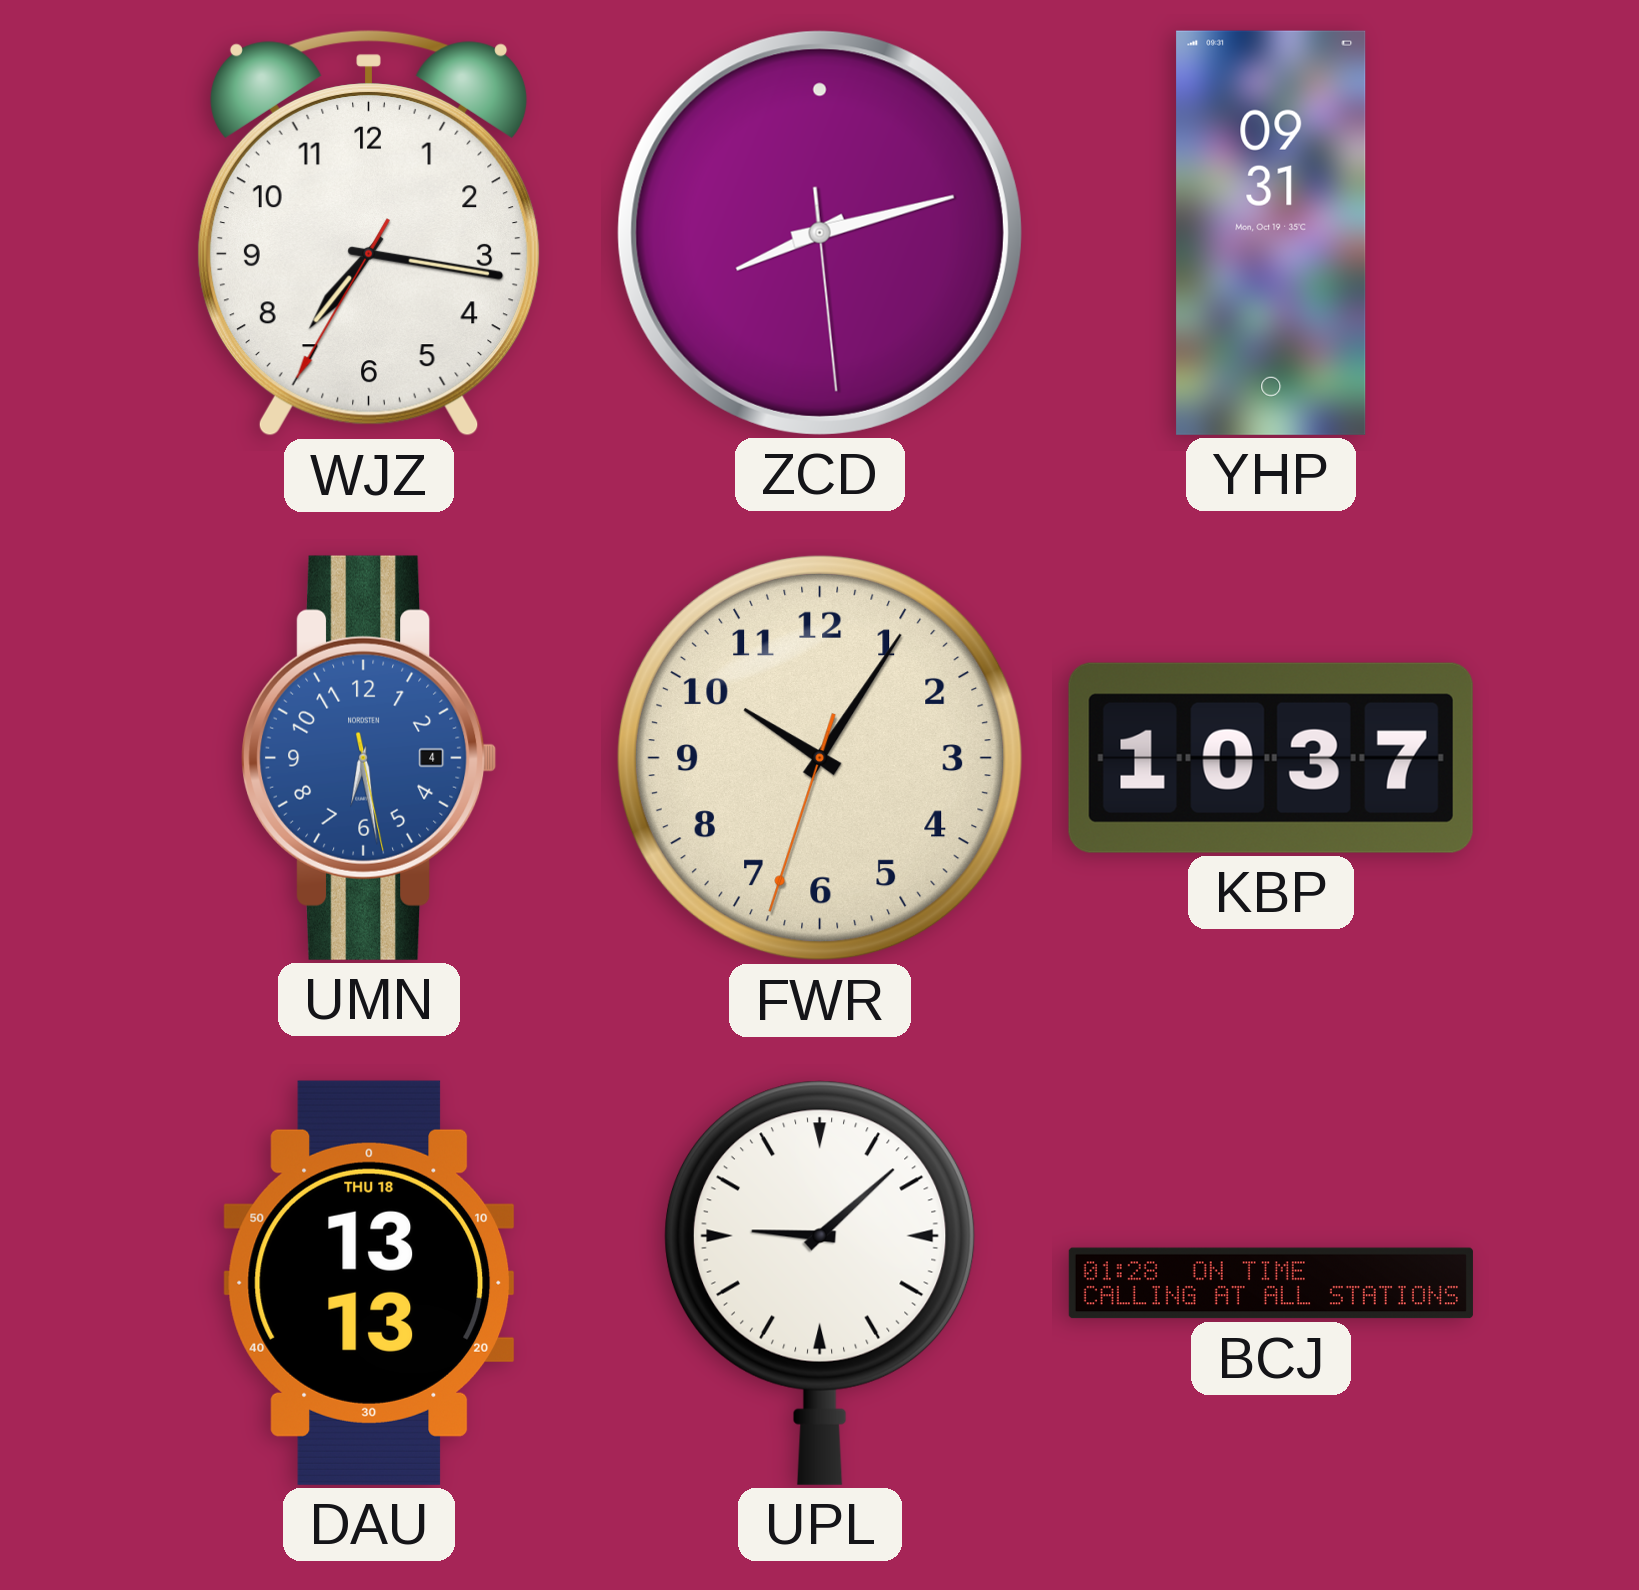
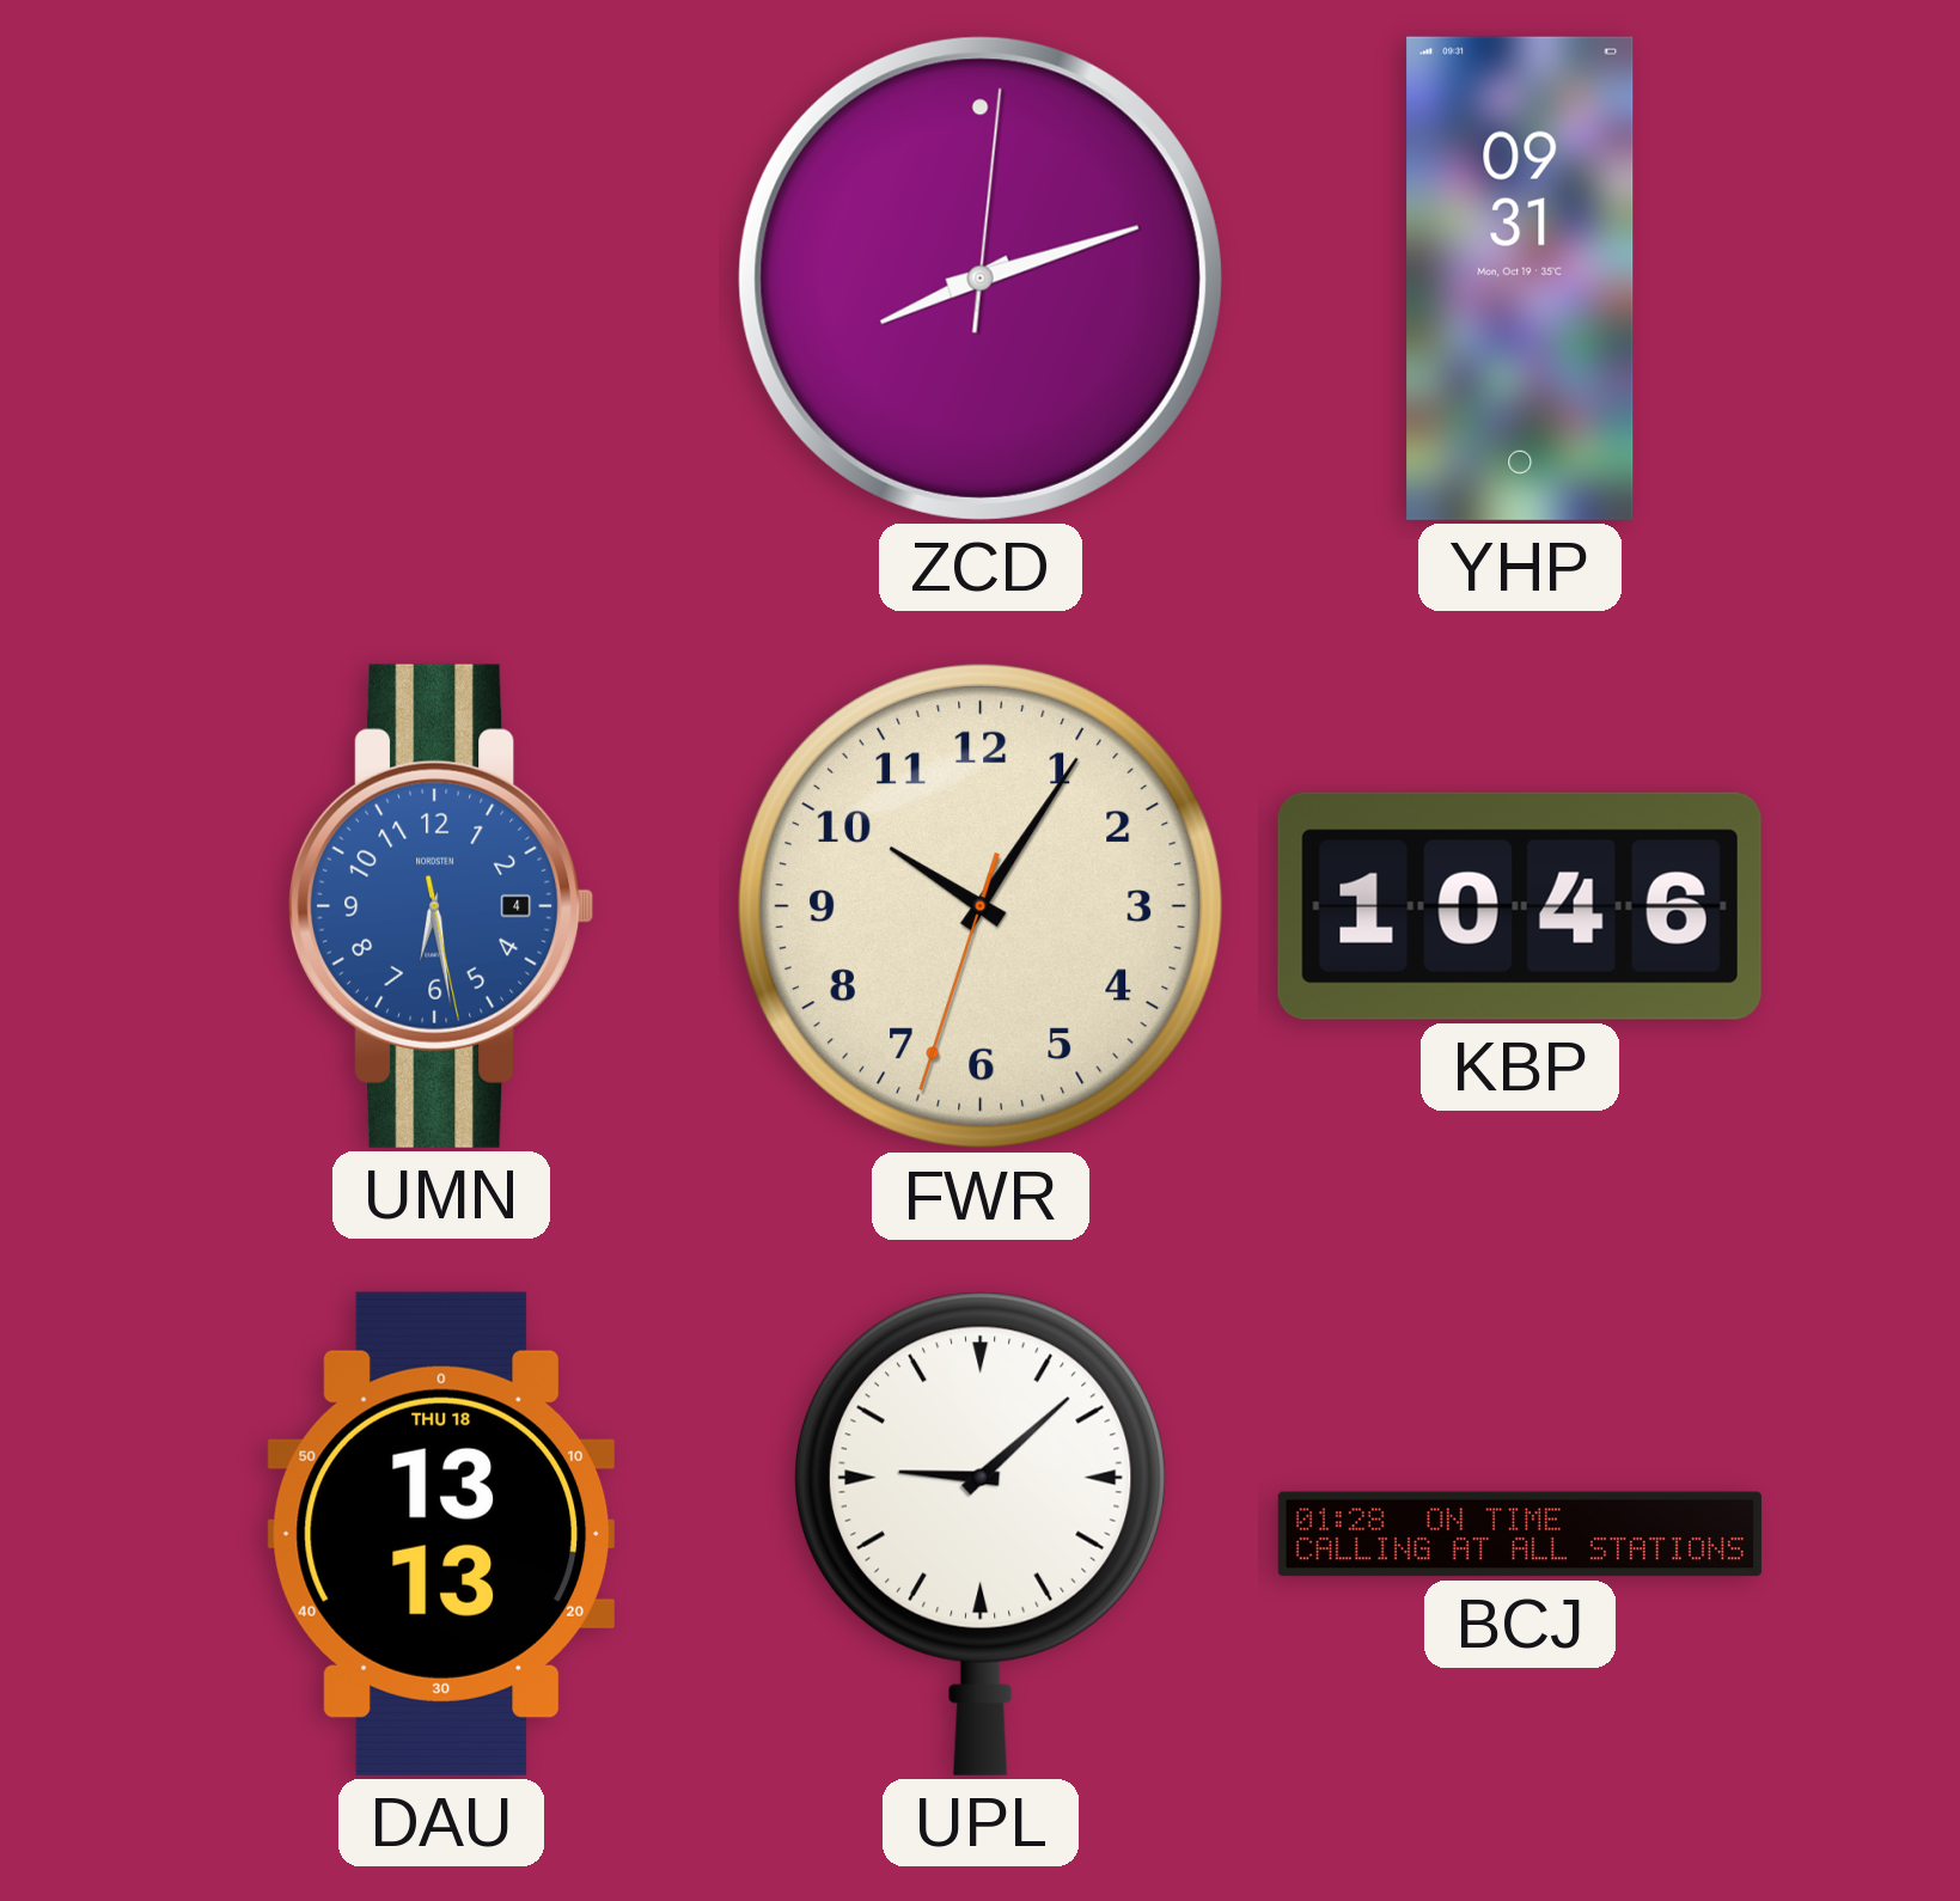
WJZ: 7:16 -> none (369, 233)
ZCD: 8:12:29 -> 8:12:01 (981, 279)
KBP: 10:37 -> 10:46 (1520, 906)
